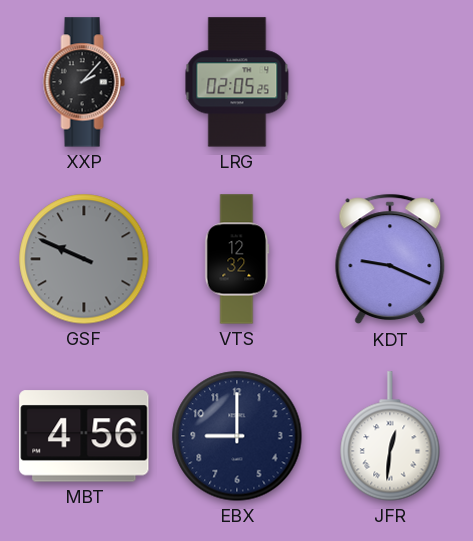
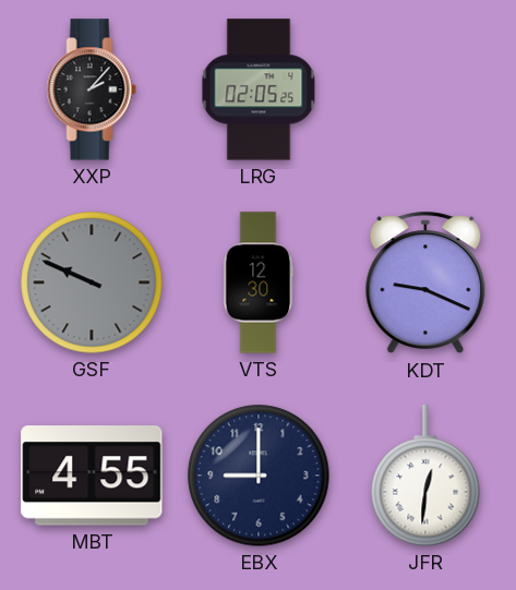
VTS: 12:32 -> 12:30 (259, 282)
MBT: 4:56 -> 4:55 (92, 475)
